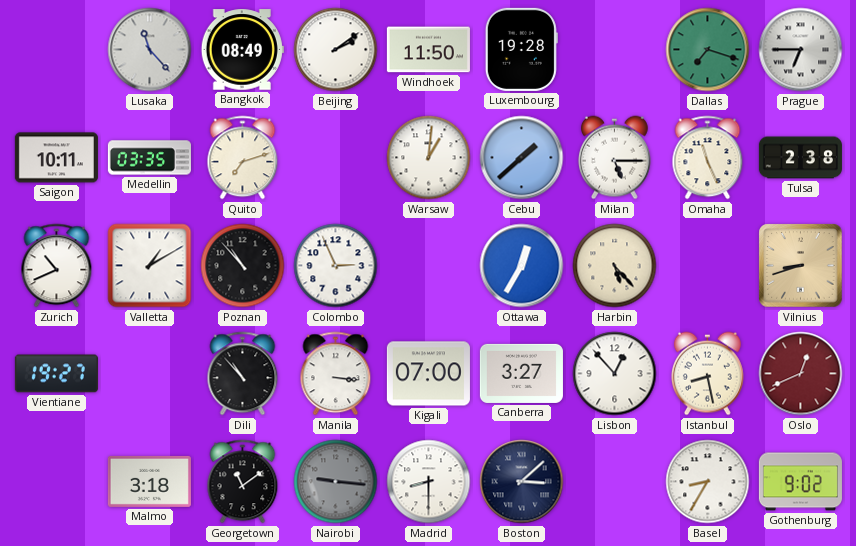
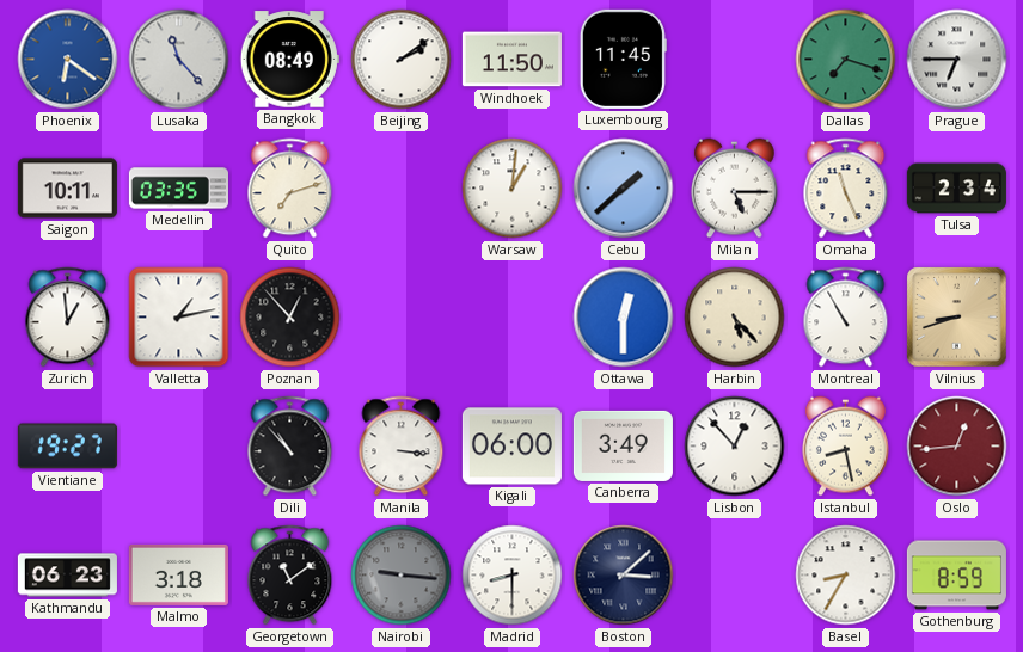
Phoenix: none -> 6:21 (68, 60)
Luxembourg: 19:28 -> 11:45 (623, 59)
Tulsa: 2:38 -> 2:34 (956, 189)
Zurich: 10:41 -> 12:59 (68, 318)
Valletta: 1:10 -> 1:13 (179, 318)
Poznan: 10:53 -> 12:53 (290, 318)
Colombo: 2:56 -> none (336, 266)
Ottawa: 12:35 -> 12:30 (624, 318)
Montreal: none -> 10:55 (846, 318)
Kigali: 07:00 -> 06:00 (511, 447)
Canberra: 3:27 -> 3:49 (623, 445)
Oslo: 12:41 -> 12:44 (957, 447)
Kathmandu: none -> 06:23 (67, 576)
Gothenburg: 9:02 -> 8:59 (956, 576)
